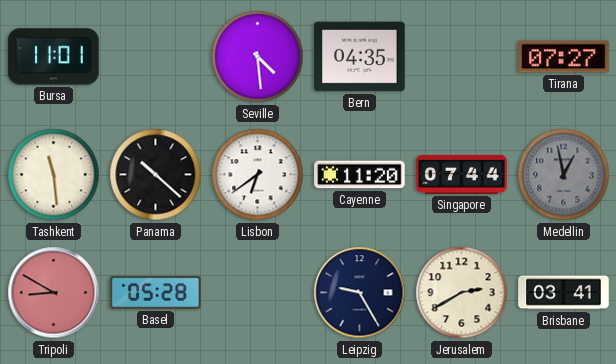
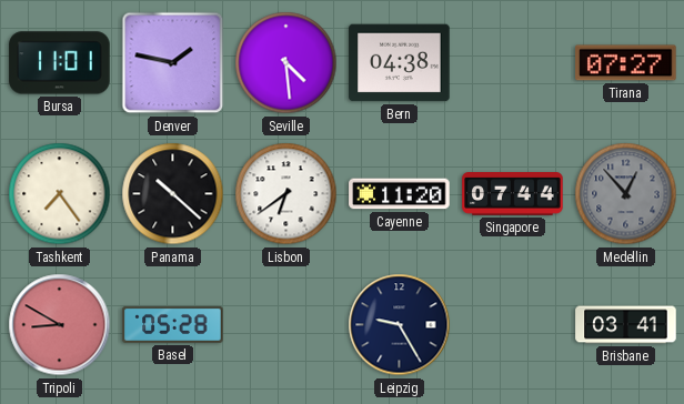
Denver: none -> 1:47 (173, 63)
Bern: 04:35 -> 04:38 (400, 63)
Tashkent: 11:29 -> 7:24 (60, 194)
Medellin: 12:58 -> 12:53 (626, 194)
Jerusalem: 2:40 -> none (462, 293)
